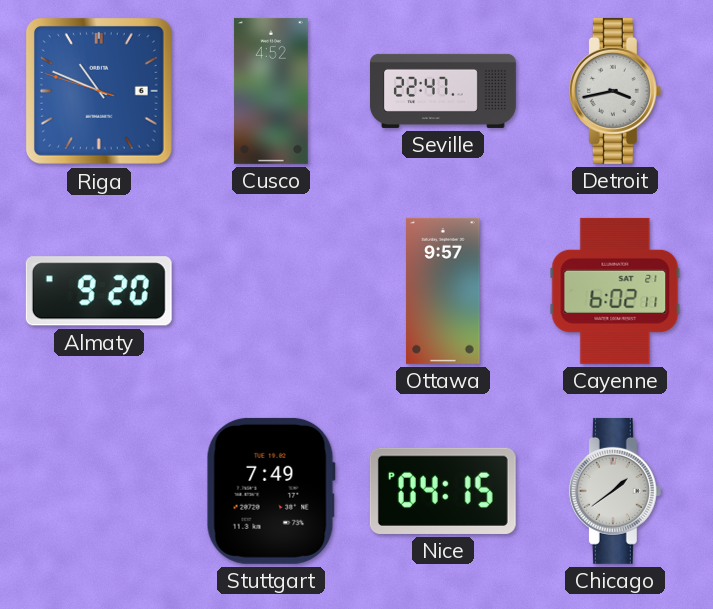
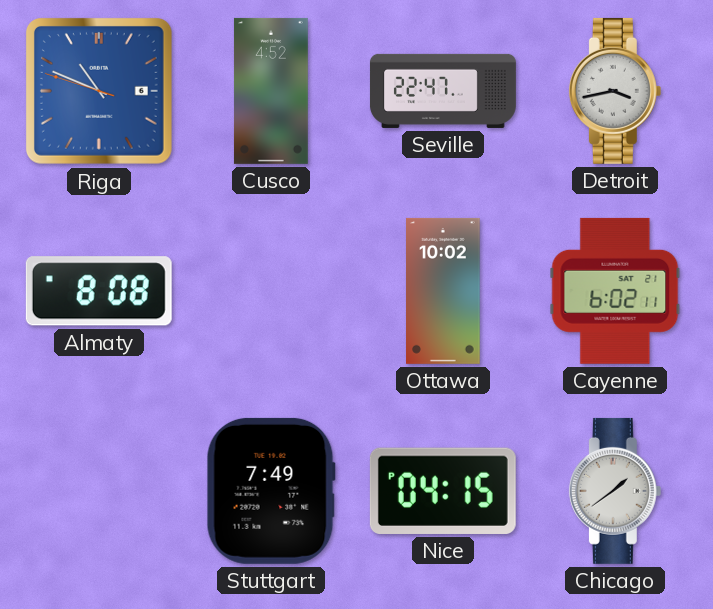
Almaty: 9:20 -> 8:08 (99, 291)
Ottawa: 9:57 -> 10:02 (443, 291)
